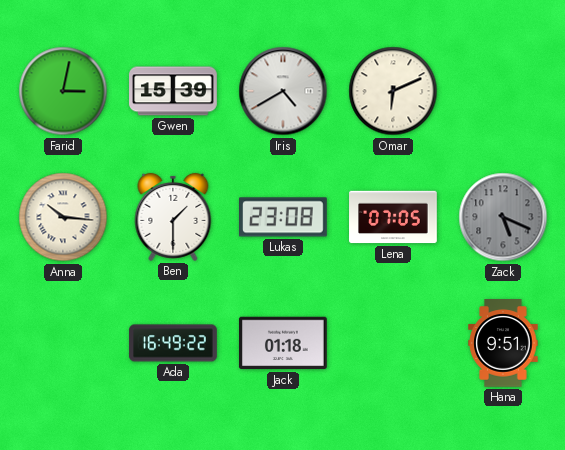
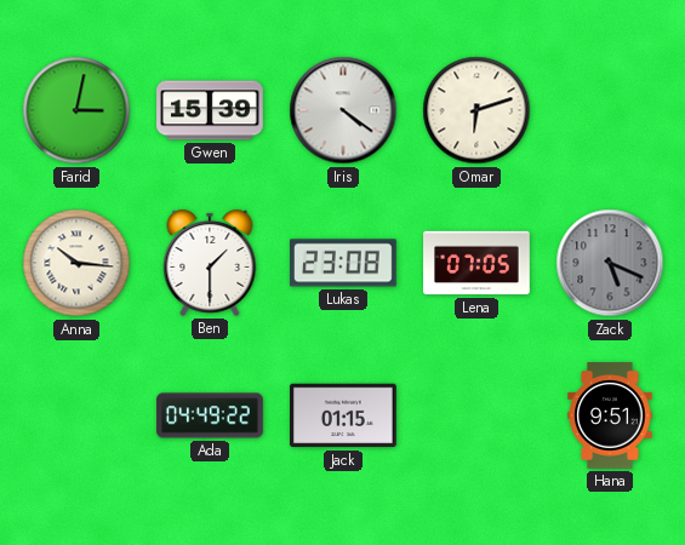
Iris: 4:40 -> 4:21 (343, 110)
Omar: 6:11 -> 6:12 (476, 110)
Ada: 16:49 -> 04:49 (210, 415)
Jack: 01:18 -> 01:15 (344, 415)
